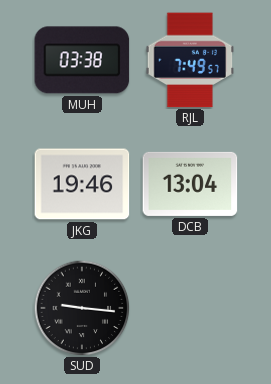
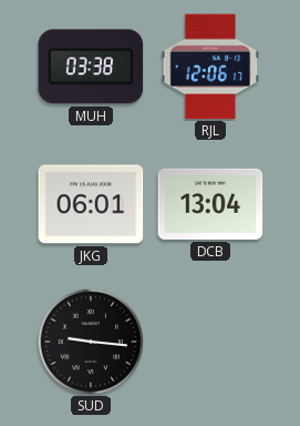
RJL: 7:49 -> 12:06 (210, 67)
JKG: 19:46 -> 06:01 (91, 204)
